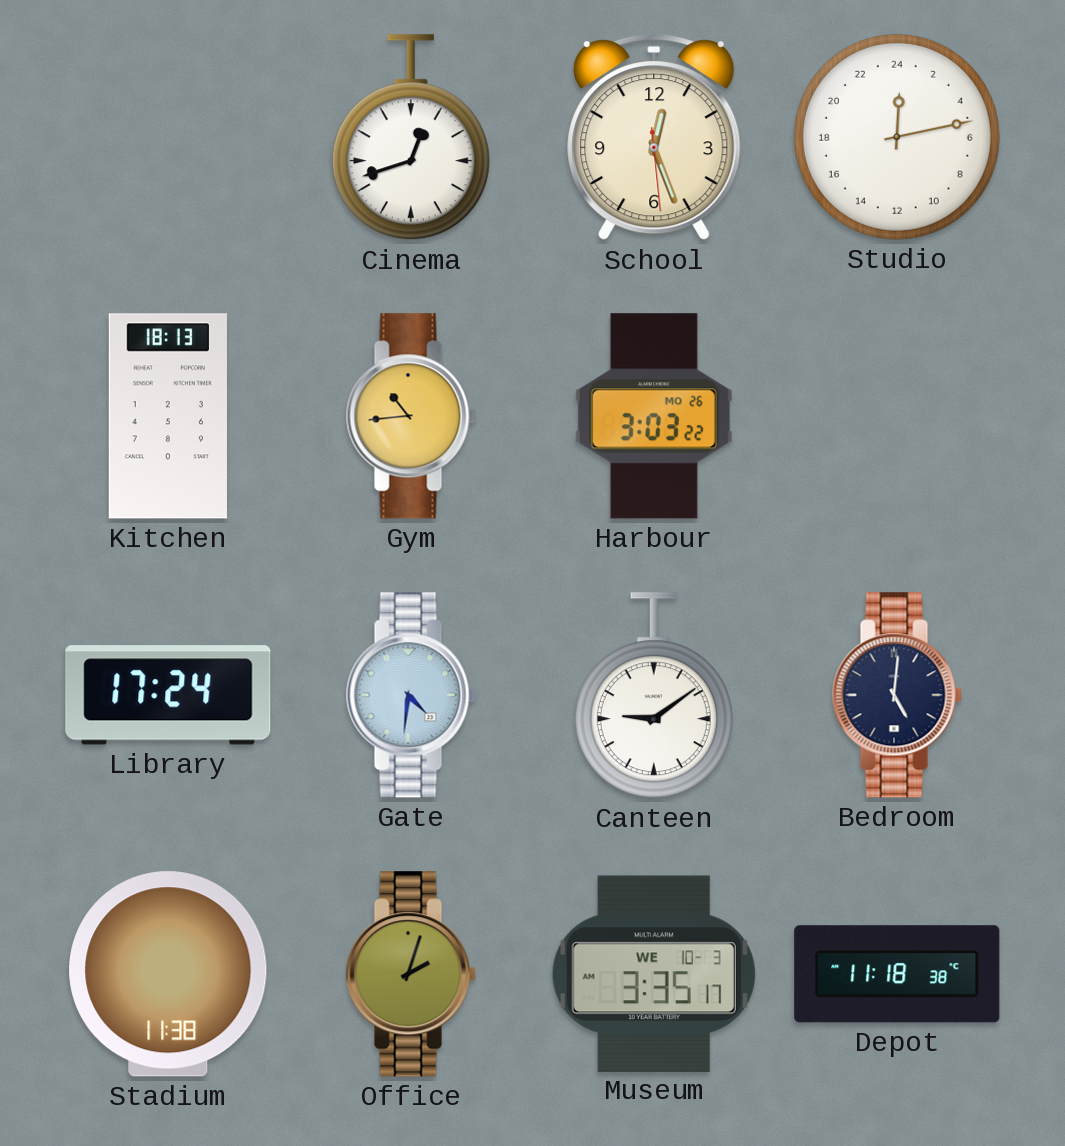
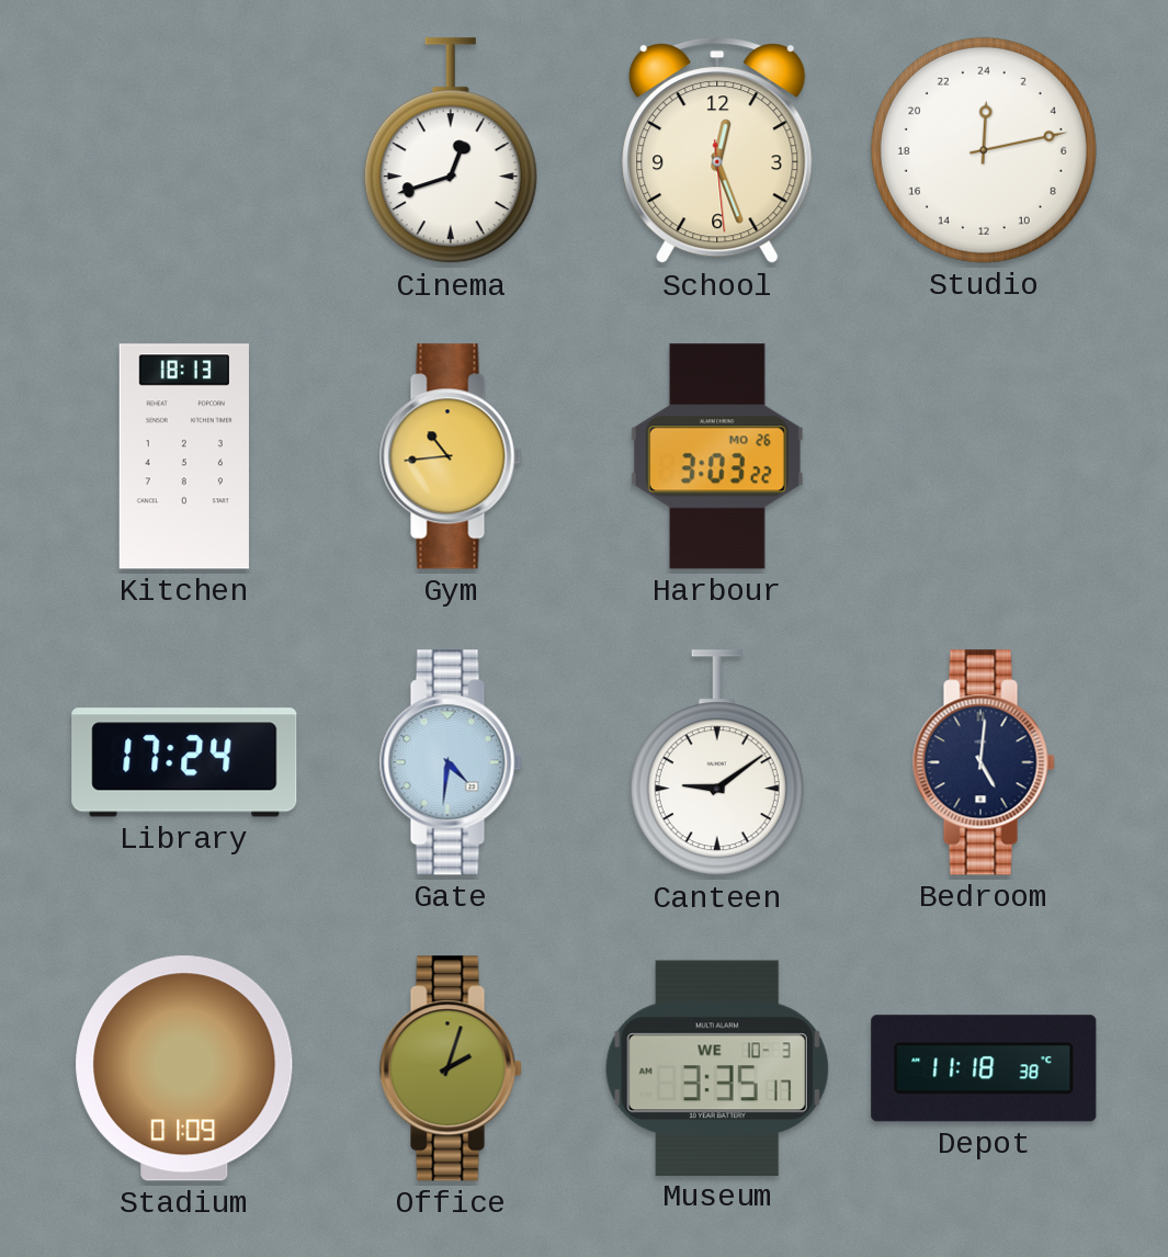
Stadium: 11:38 -> 01:09 (184, 1068)
